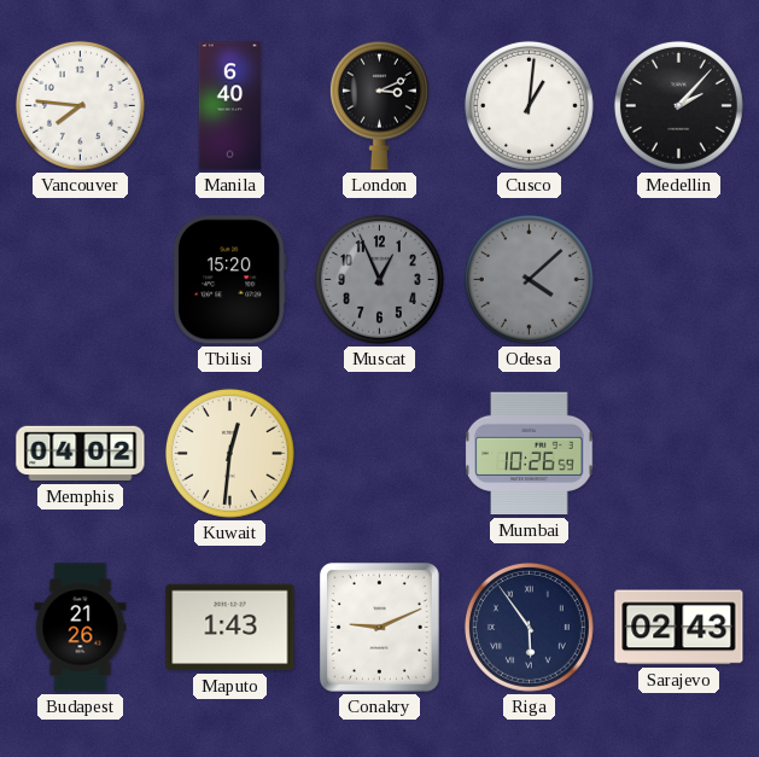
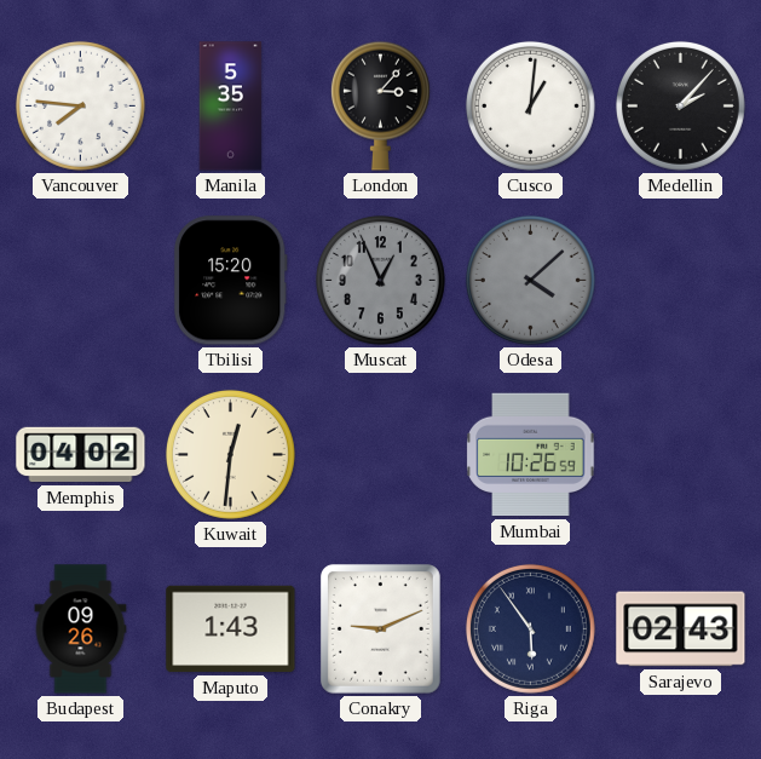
Manila: 6:40 -> 5:35 (231, 107)
London: 3:11 -> 3:07 (380, 105)
Budapest: 21:26 -> 09:26 (81, 629)
